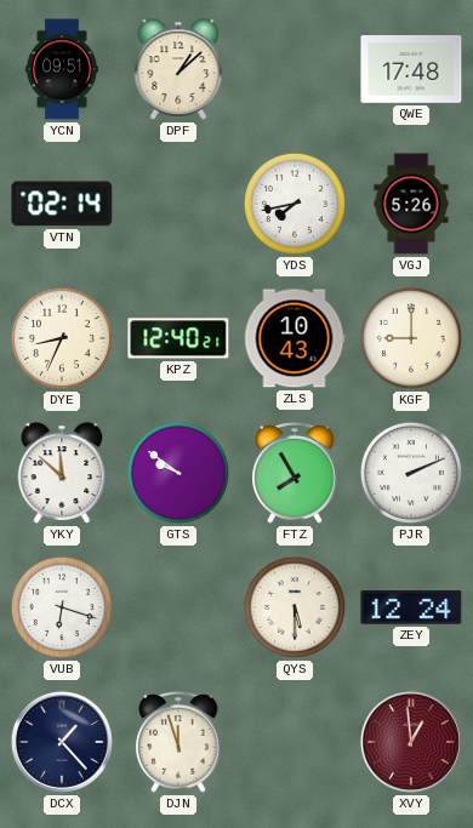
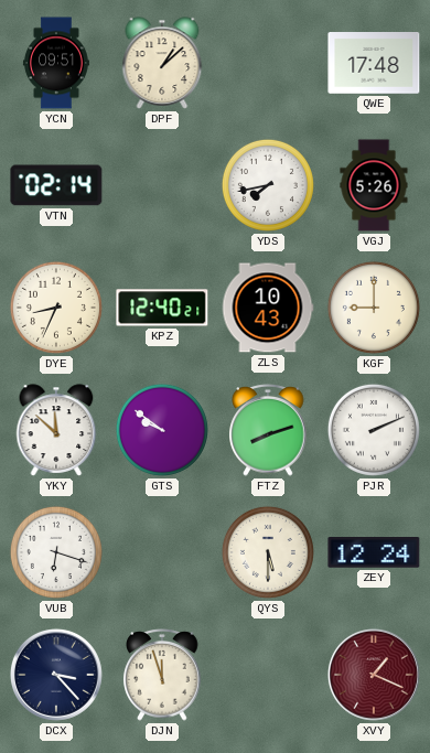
FTZ: 7:55 -> 8:12 (268, 431)
DCX: 1:23 -> 3:23 (56, 675)
XVY: 12:59 -> 1:19 (374, 675)
